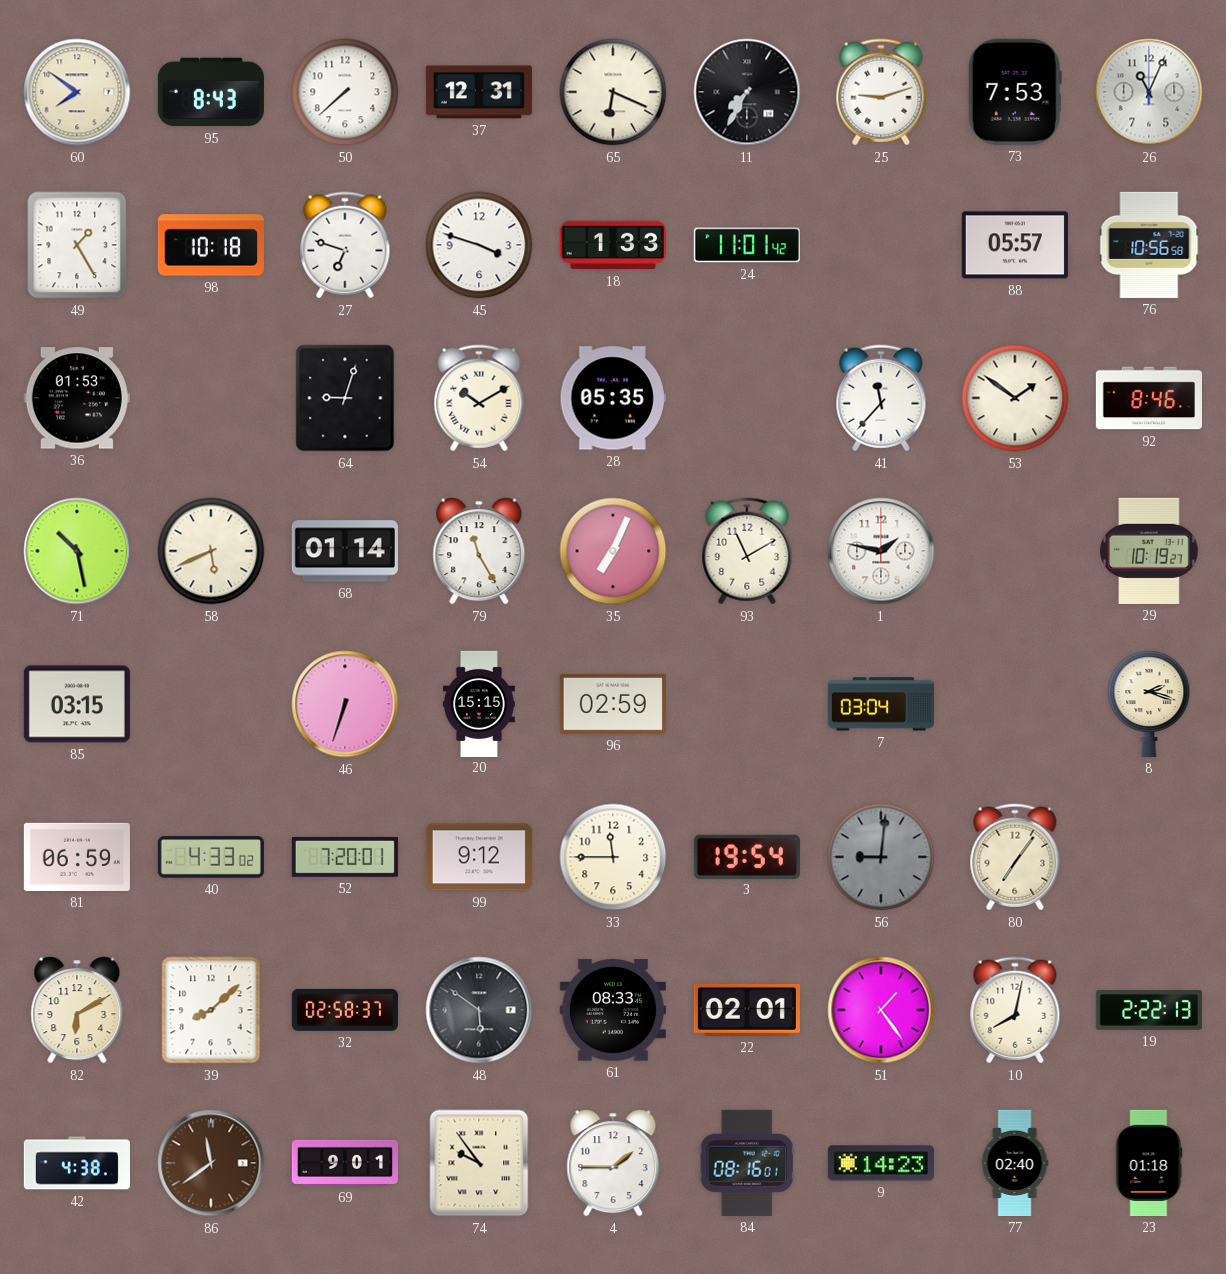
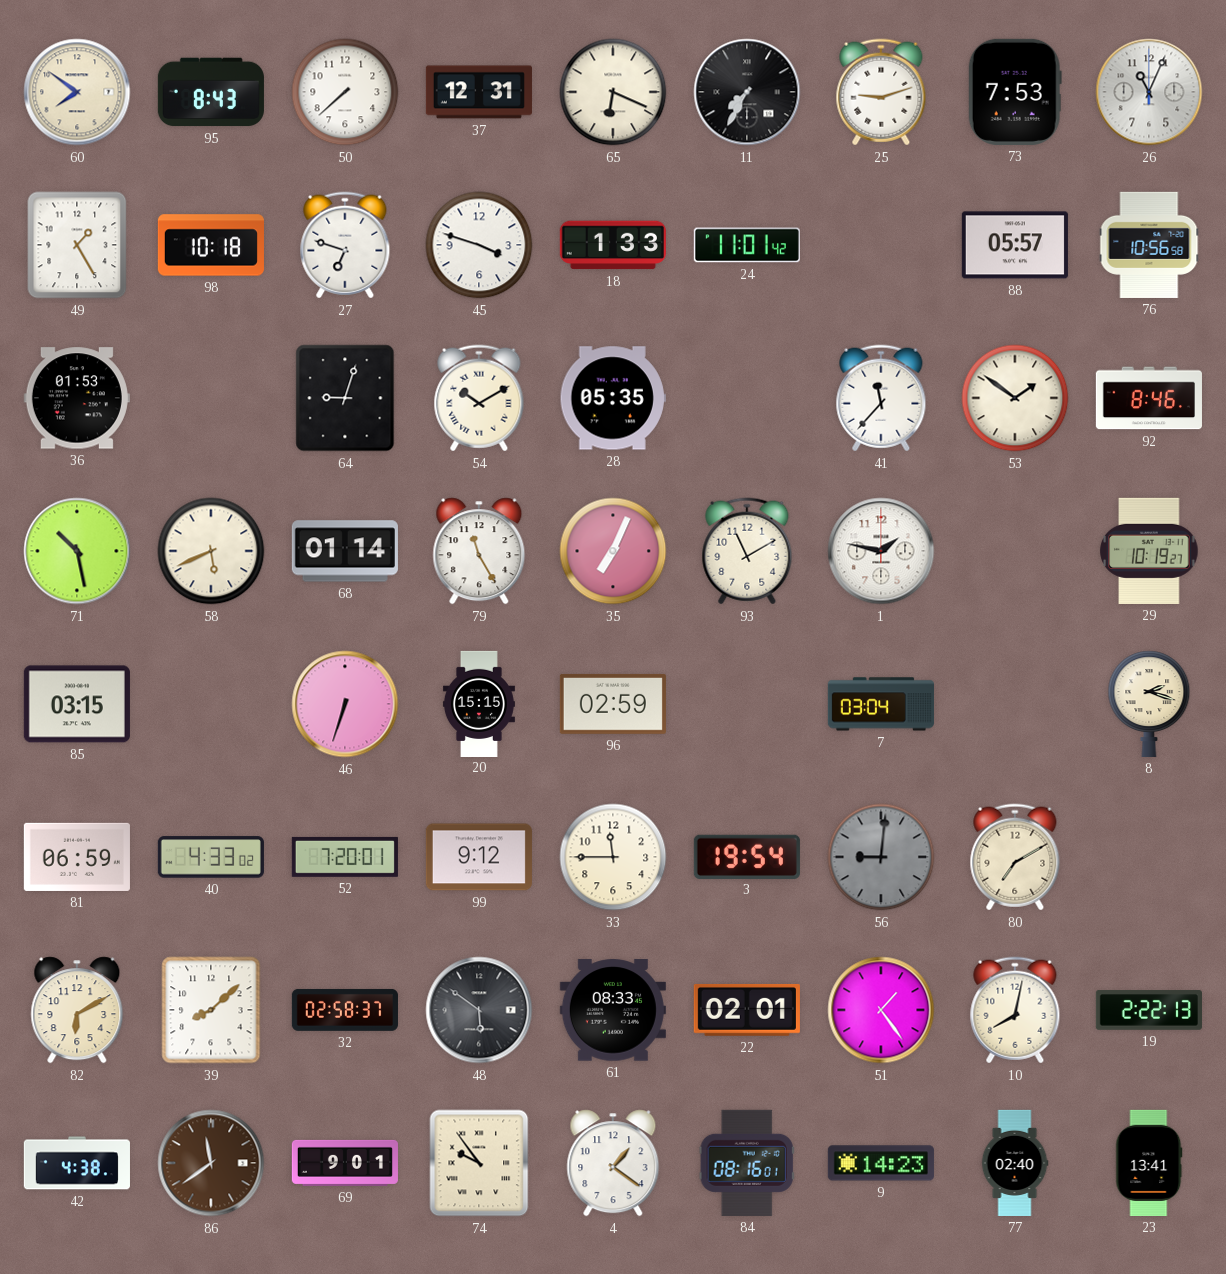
80: 7:06 -> 7:10 (1015, 857)
4: 1:45 -> 1:21 (613, 1163)
23: 01:18 -> 13:41 (1149, 1163)
